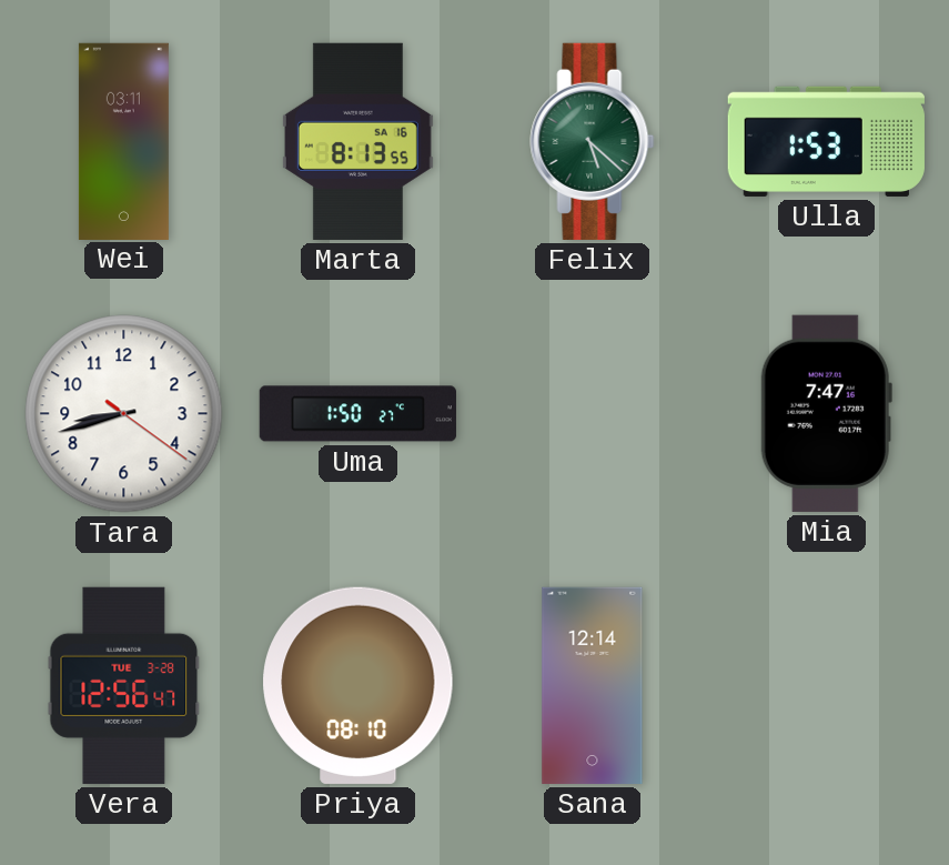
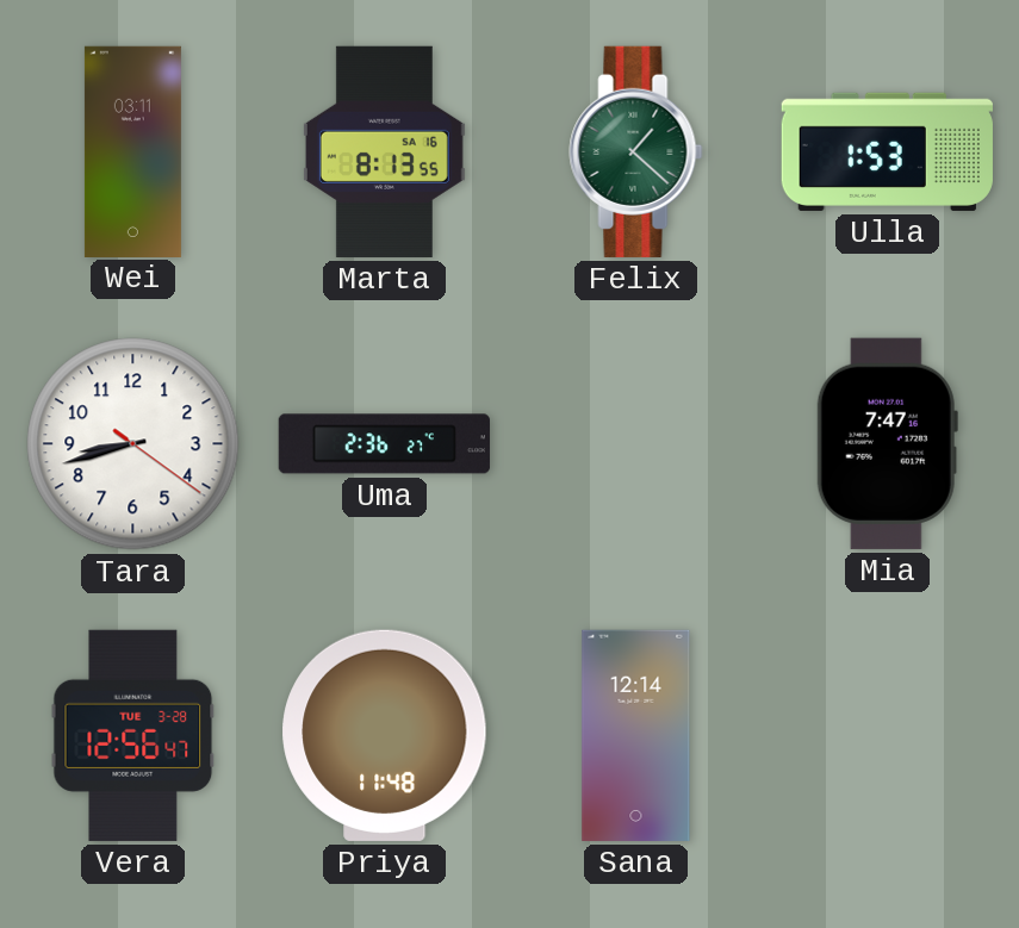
Felix: 5:22 -> 1:22 (636, 151)
Uma: 1:50 -> 2:36 (384, 444)
Priya: 08:10 -> 11:48 (385, 735)
